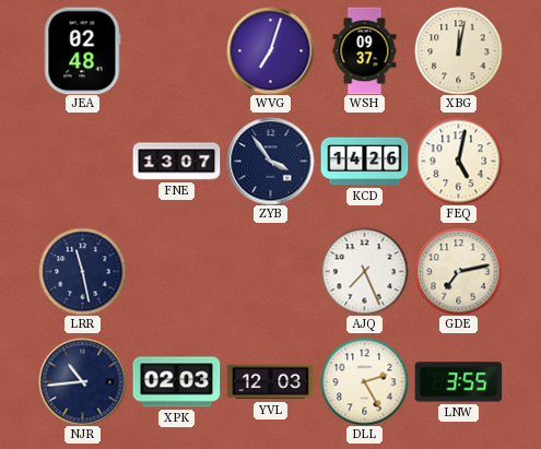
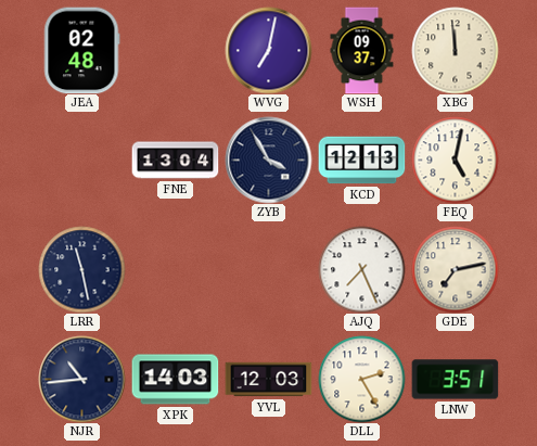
WVG: 7:03 -> 7:02 (268, 50)
XBG: 12:02 -> 11:59 (455, 50)
FNE: 13:07 -> 13:04 (175, 161)
ZYB: 3:54 -> 3:55 (268, 160)
KCD: 14:26 -> 12:13 (361, 161)
XPK: 02:03 -> 14:03 (175, 380)
LNW: 3:55 -> 3:51 (455, 380)
